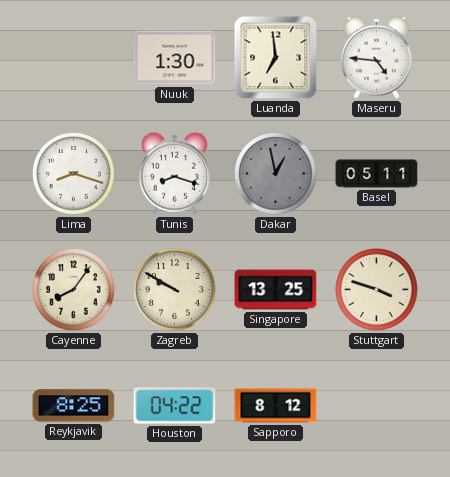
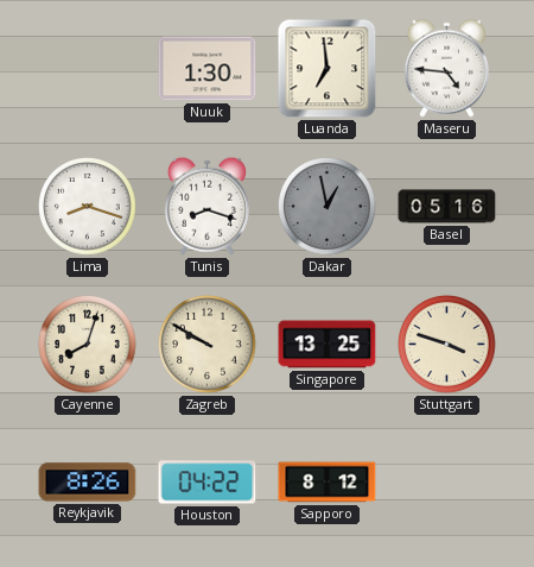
Basel: 05:11 -> 05:16 (447, 207)
Cayenne: 8:06 -> 8:03 (88, 345)
Reykjavik: 8:25 -> 8:26 (88, 483)
